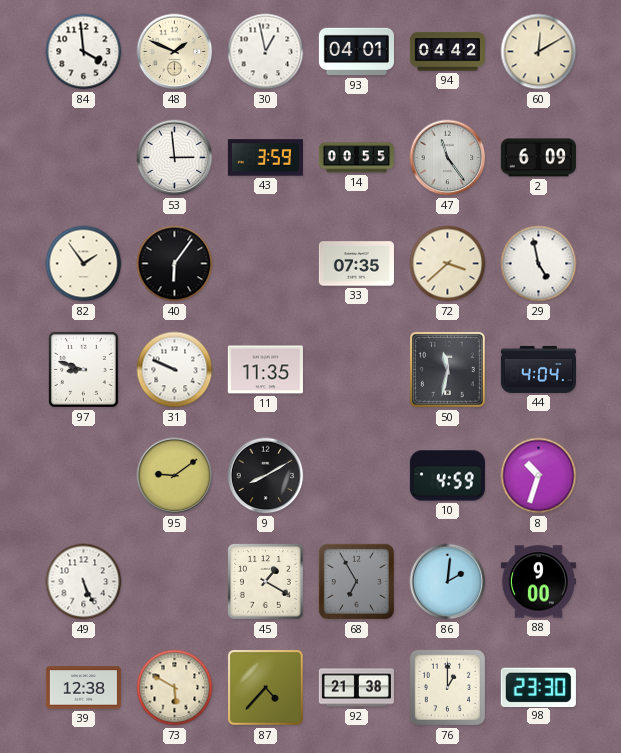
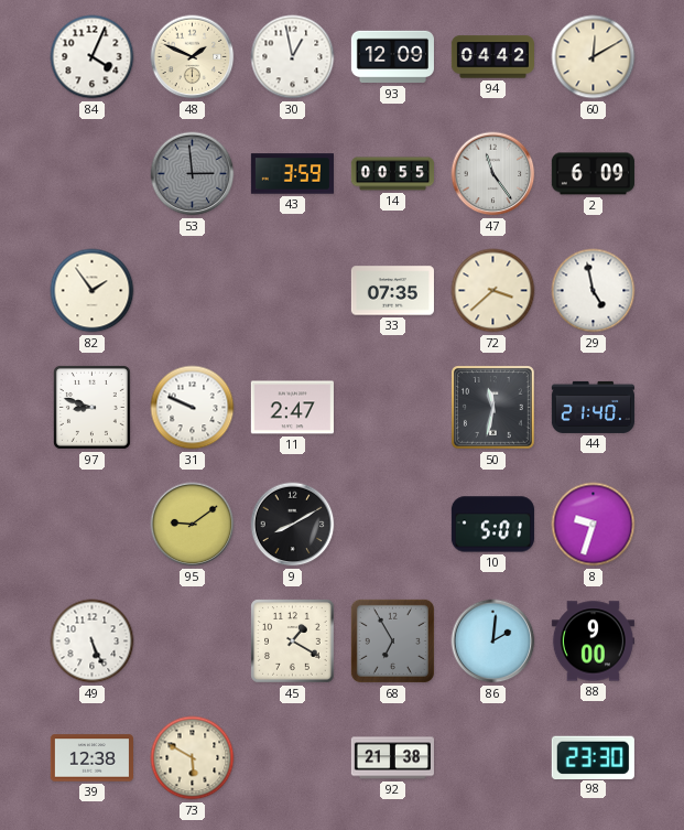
84: 3:59 -> 4:04 (93, 57)
93: 04:01 -> 12:09 (392, 57)
53 dial: white -> grey (193, 174)
40: 6:06 -> none (175, 264)
11: 11:35 -> 2:47 (292, 408)
44: 4:04 -> 21:40 (593, 407)
10: 4:59 -> 5:01 (492, 525)
8: 10:33 -> 9:33 (594, 525)
87: 4:37 -> none (265, 687)
76: 1:00 -> none (447, 687)
